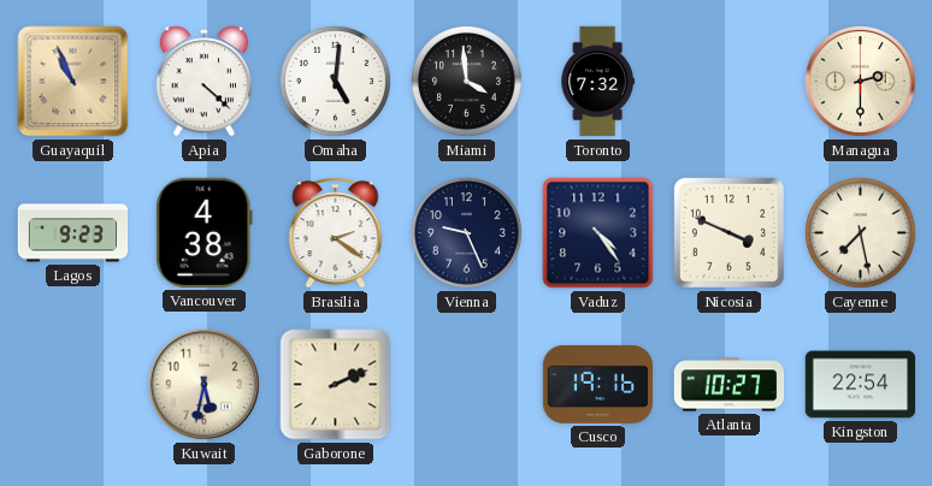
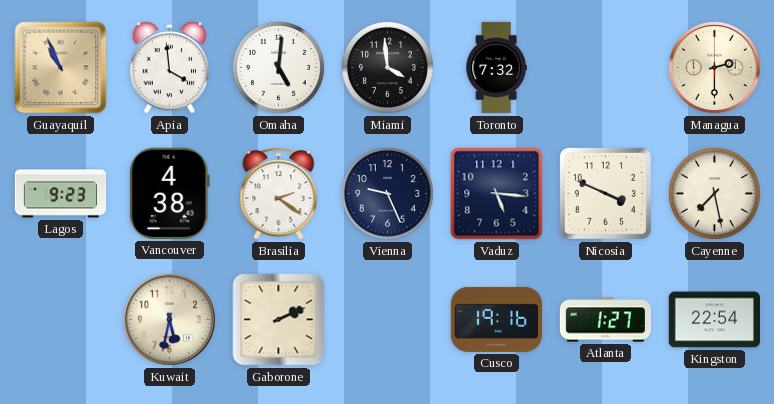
Apia: 4:22 -> 3:59 (170, 68)
Vaduz: 4:24 -> 5:16 (497, 194)
Atlanta: 10:27 -> 1:27 (606, 320)
